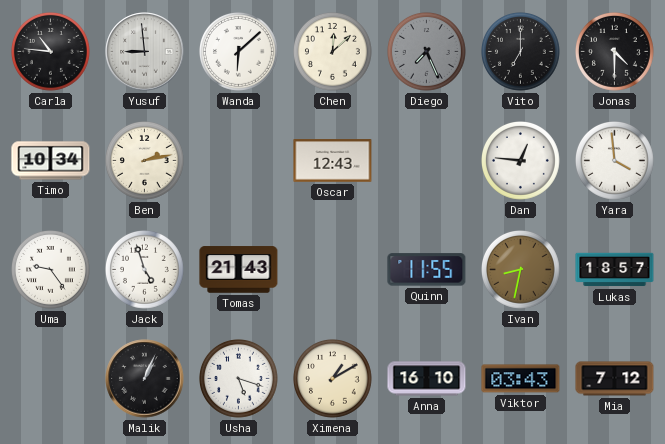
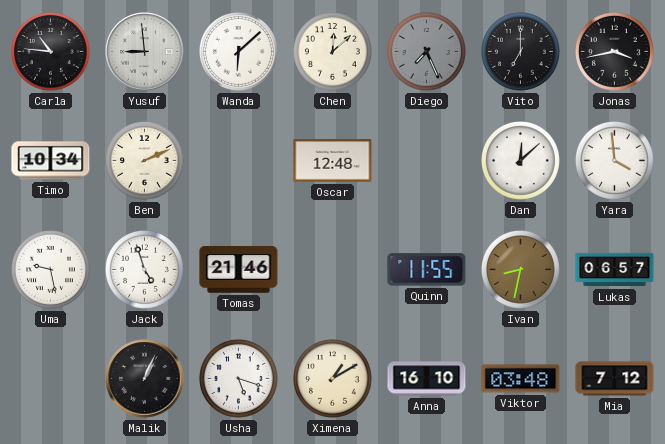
Jonas: 4:30 -> 3:43 (615, 52)
Ben: 2:13 -> 2:11 (145, 161)
Oscar: 12:43 -> 12:48 (333, 161)
Dan: 12:46 -> 12:08 (521, 161)
Uma: 9:24 -> 9:28 (51, 270)
Tomas: 21:43 -> 21:46 (239, 270)
Lukas: 18:57 -> 06:57 (615, 270)
Viktor: 03:43 -> 03:48 (521, 379)
